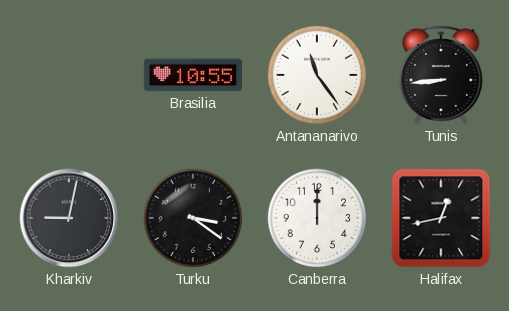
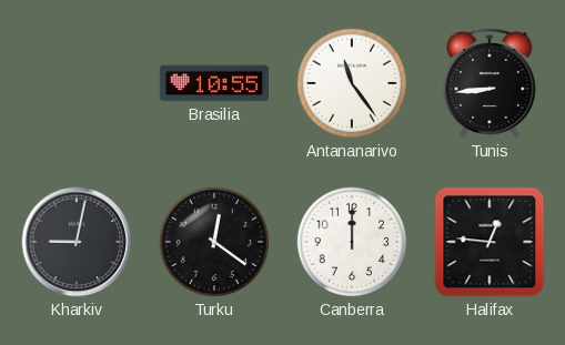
Turku: 3:21 -> 12:21 (214, 242)
Halifax: 12:43 -> 12:46 (490, 242)
